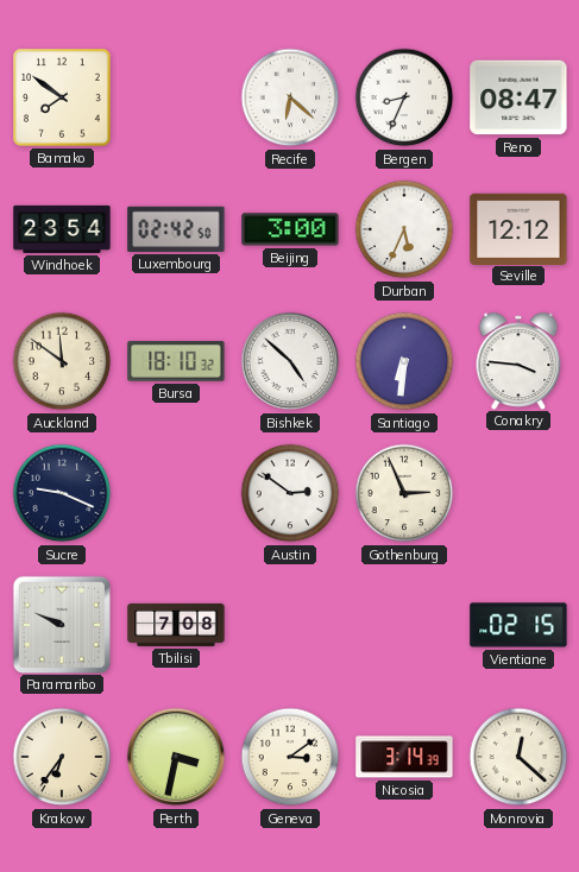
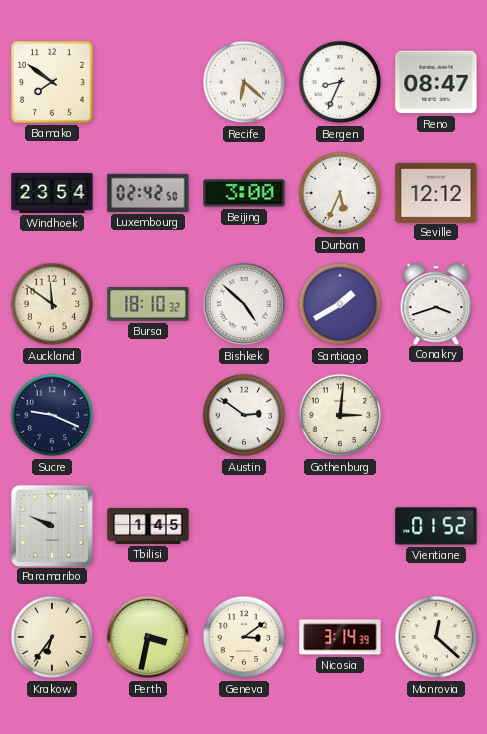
Santiago: 6:31 -> 1:40 (340, 304)
Conakry: 3:46 -> 3:42 (436, 303)
Gothenburg: 2:56 -> 3:01 (340, 415)
Tbilisi: 7:08 -> 1:45 (148, 526)
Vientiane: 02:15 -> 01:52 (436, 526)
